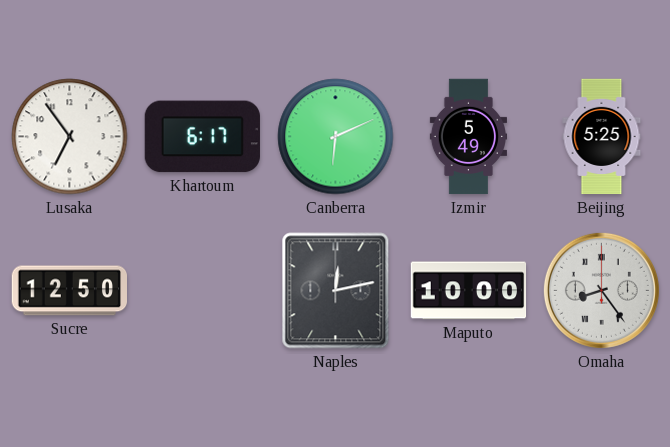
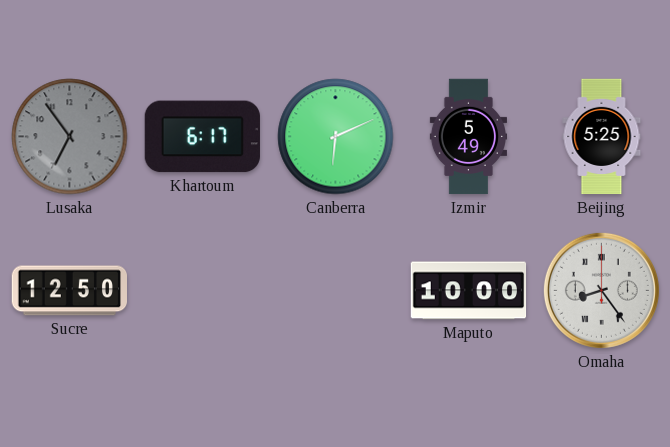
Lusaka dial: white -> grey (70, 137)
Naples: 12:13 -> none (336, 291)
